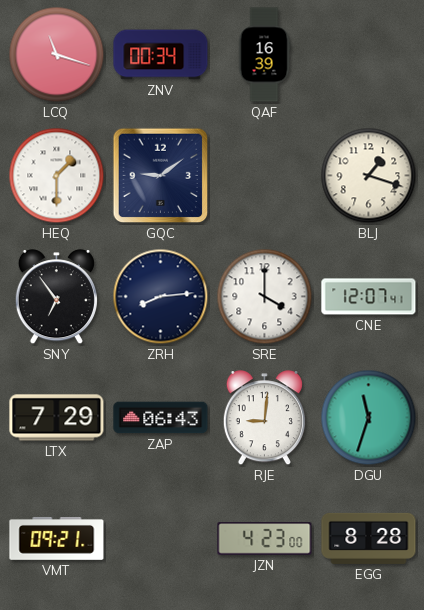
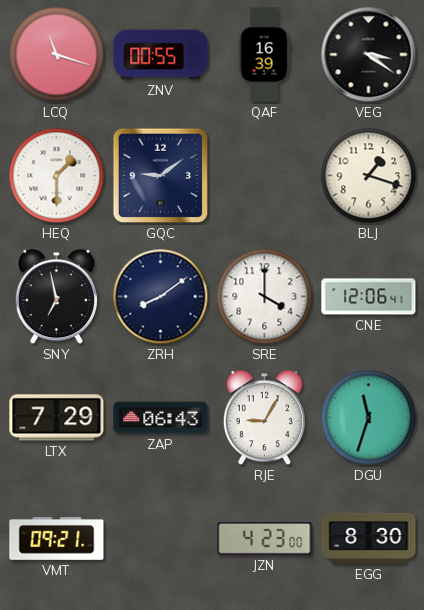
ZNV: 00:34 -> 00:55 (161, 55)
VEG: none -> 3:21 (369, 55)
SNY: 6:54 -> 6:58 (56, 297)
ZRH: 8:14 -> 8:09 (161, 297)
CNE: 12:07 -> 12:06 (369, 297)
RJE: 9:01 -> 9:05 (264, 418)
EGG: 8:28 -> 8:30 (369, 538)
